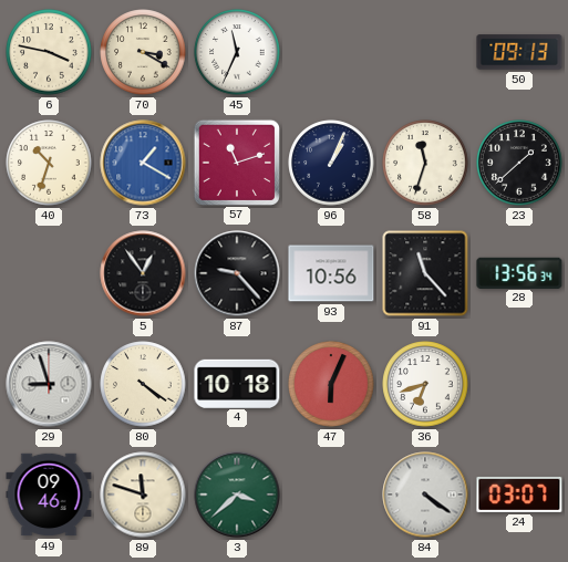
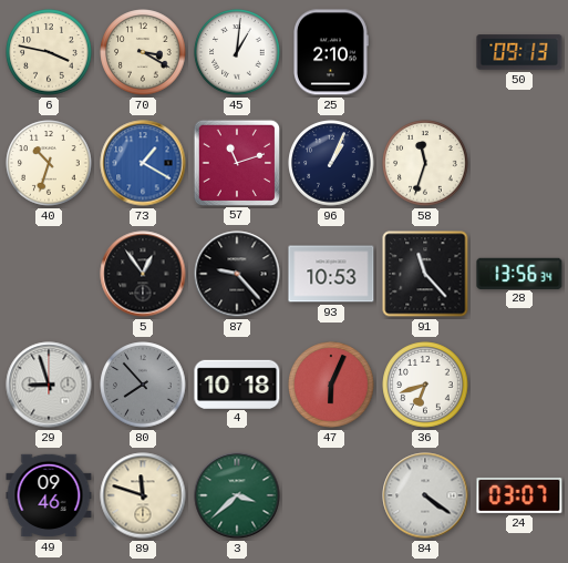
45: 11:34 -> 1:01 (237, 52)
25: none -> 2:10 (331, 52)
23: 1:38 -> none (519, 163)
93: 10:56 -> 10:53 (331, 274)
80: 4:21 -> 7:53 (143, 385)
80 dial: cream -> grey (143, 385)
